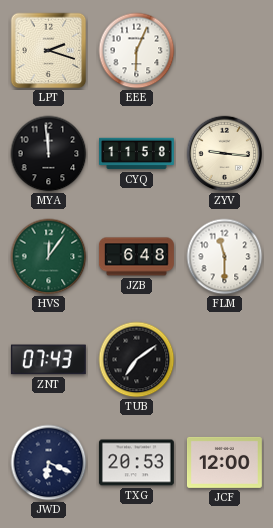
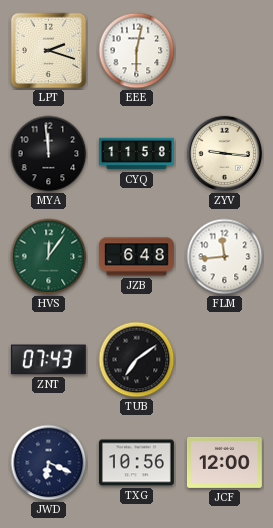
EEE: 6:04 -> 6:02 (137, 51)
FLM: 11:30 -> 11:44 (225, 257)
TXG: 20:53 -> 10:56 (136, 463)
